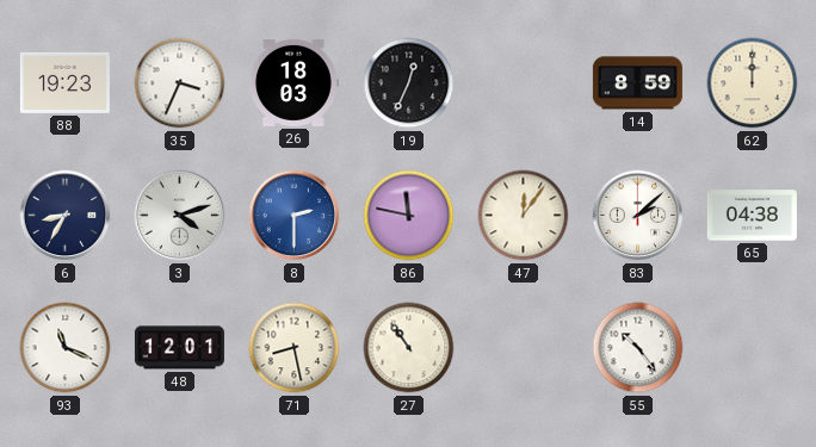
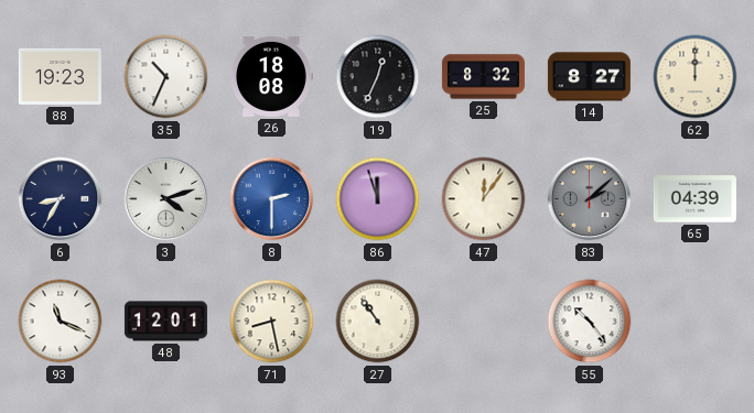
35: 3:34 -> 10:34 (166, 77)
26: 18:03 -> 18:08 (271, 76)
25: none -> 8:32 (483, 77)
14: 8:59 -> 8:27 (589, 77)
86: 11:47 -> 11:57 (378, 199)
83 dial: white -> grey (590, 199)
65: 04:38 -> 04:39 (694, 199)
